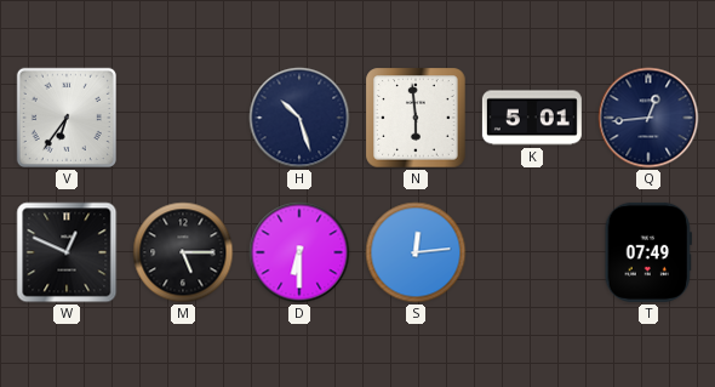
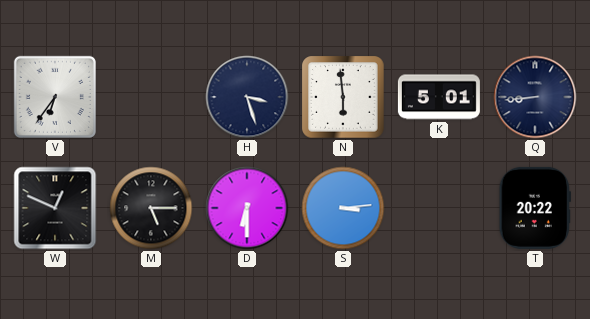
H: 10:27 -> 3:27 (247, 97)
Q: 12:44 -> 8:44 (535, 97)
S: 12:14 -> 3:14 (343, 208)
T: 07:49 -> 20:22 (535, 208)
